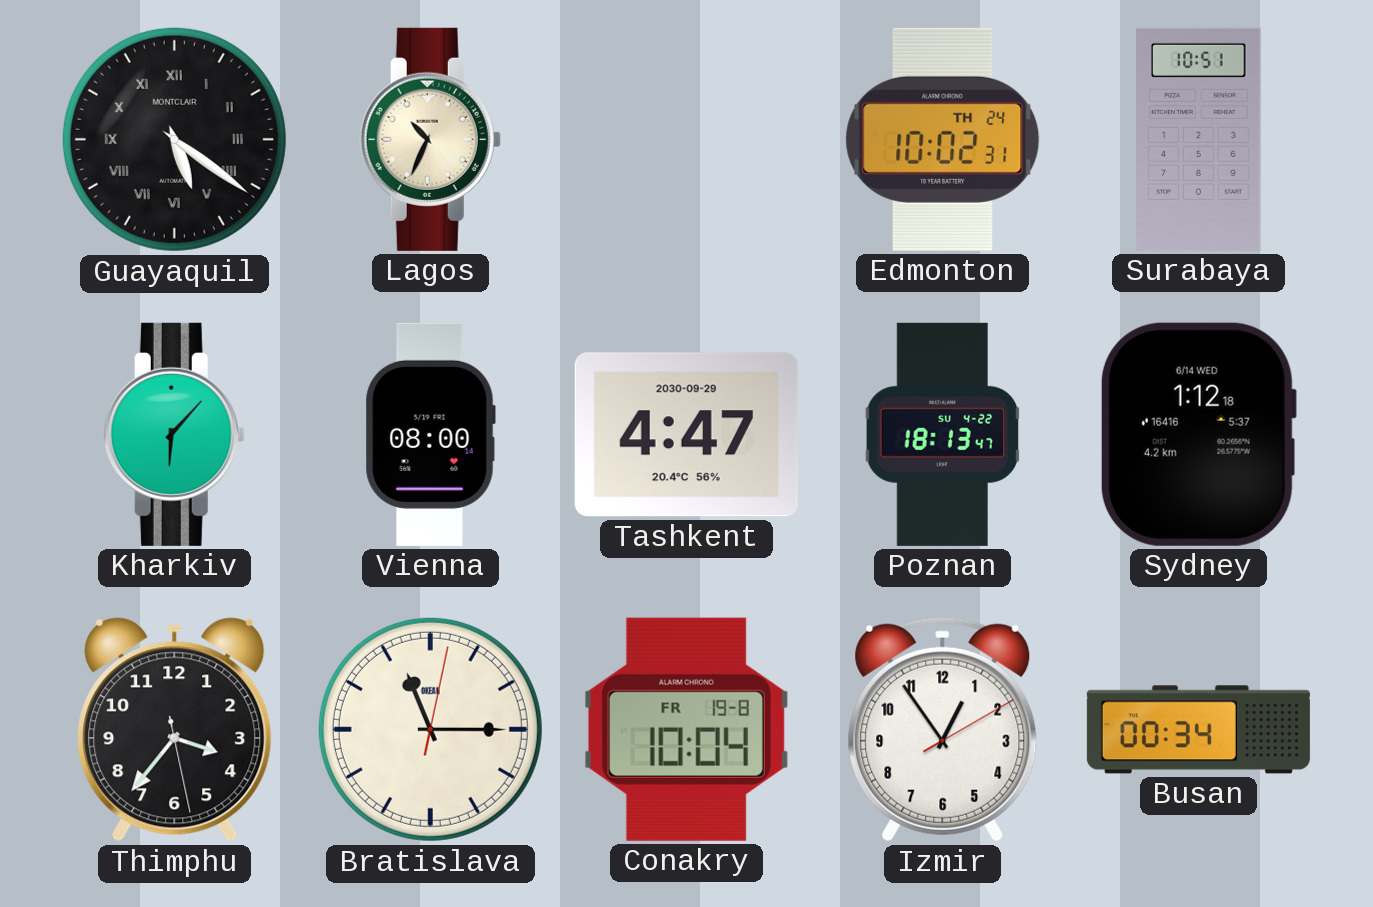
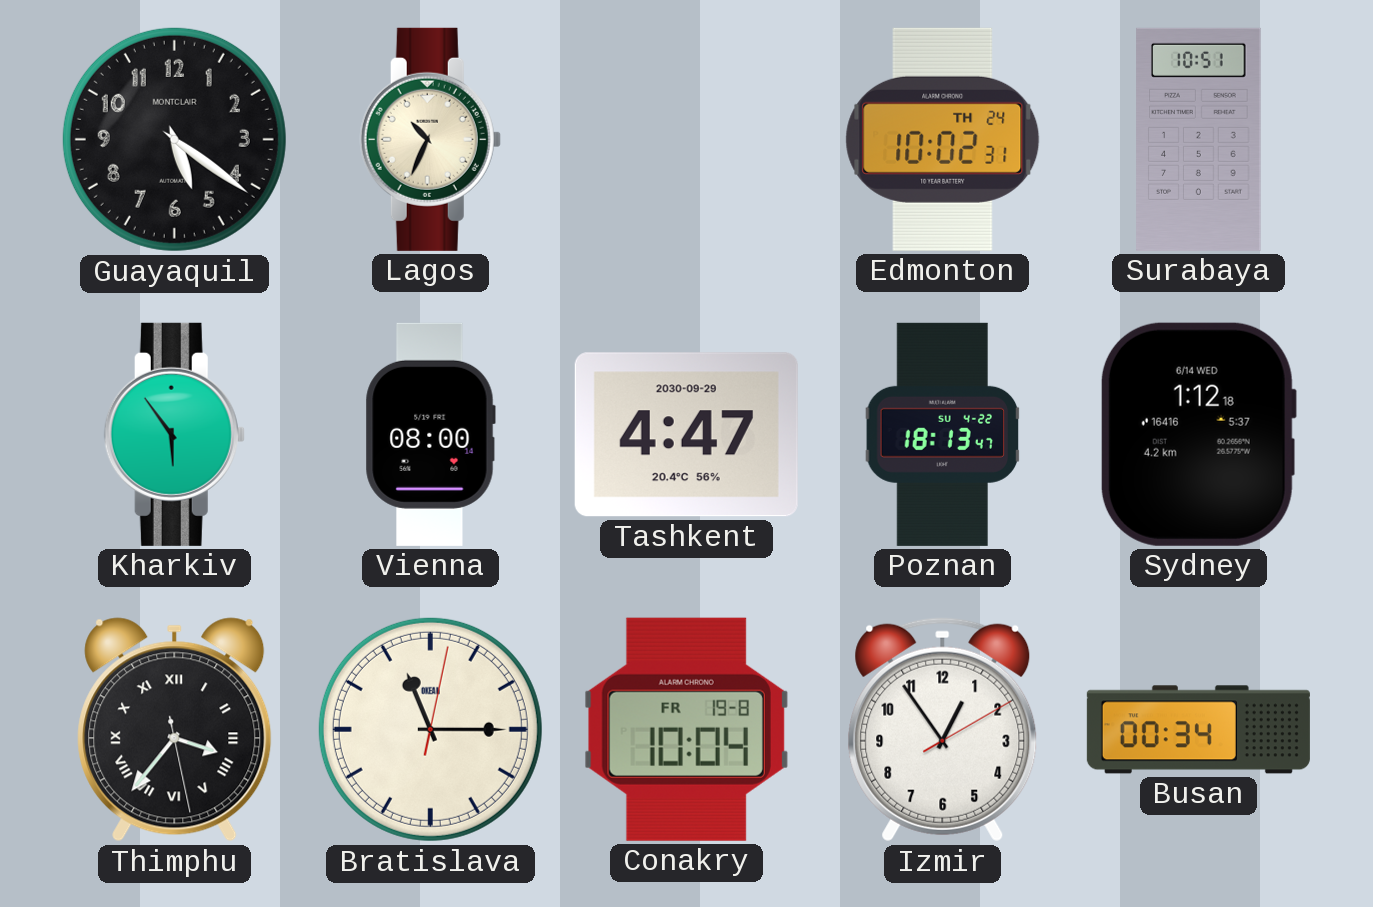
Guayaquil numerals: Roman -> Arabic (174, 139)
Kharkiv: 6:07 -> 5:54 (174, 434)
Thimphu numerals: Arabic -> Roman (175, 730)
